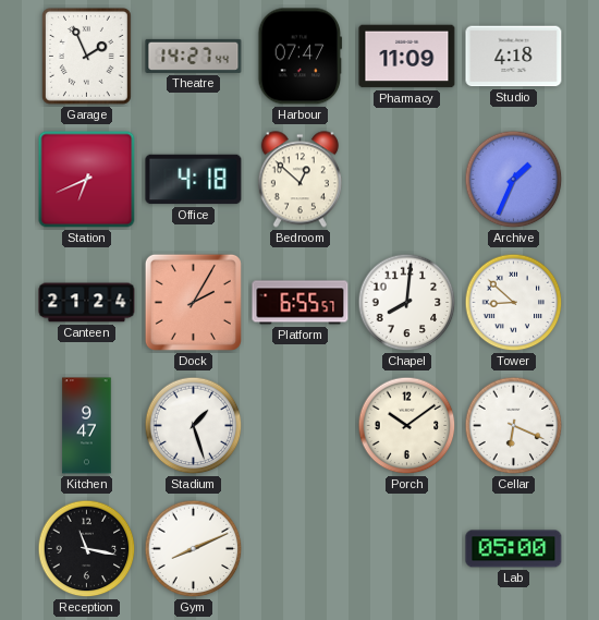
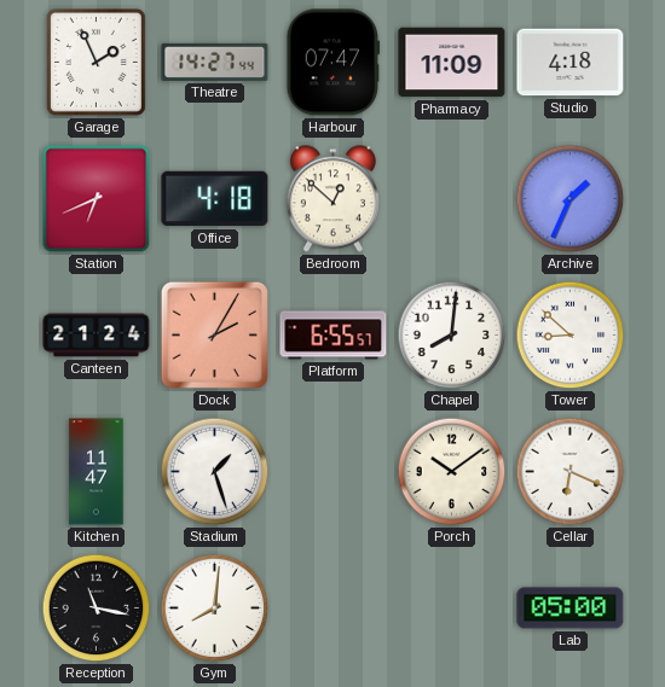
Kitchen: 9:47 -> 11:47 (97, 472)
Gym: 8:11 -> 8:01 (215, 609)
